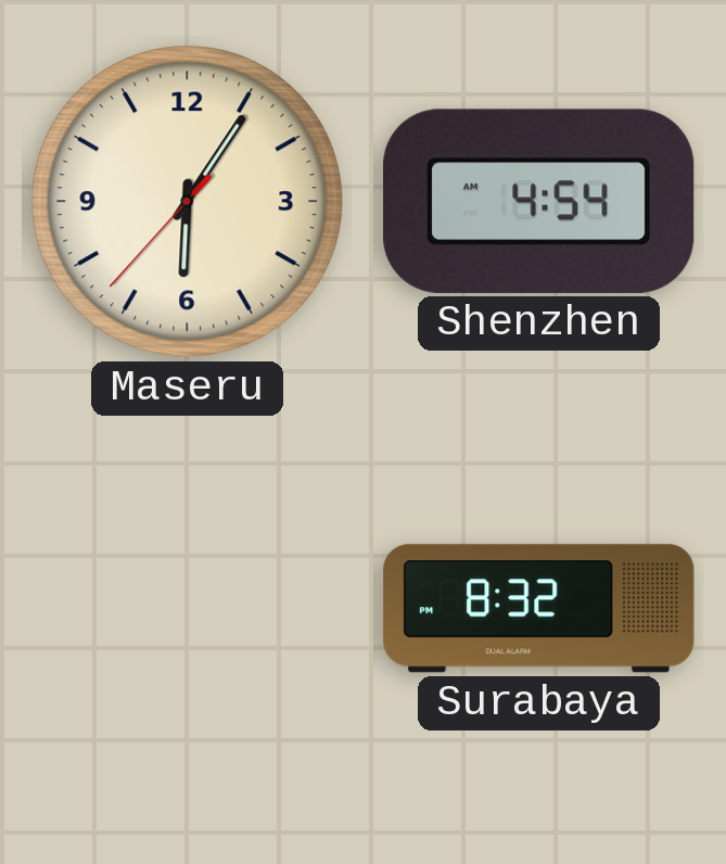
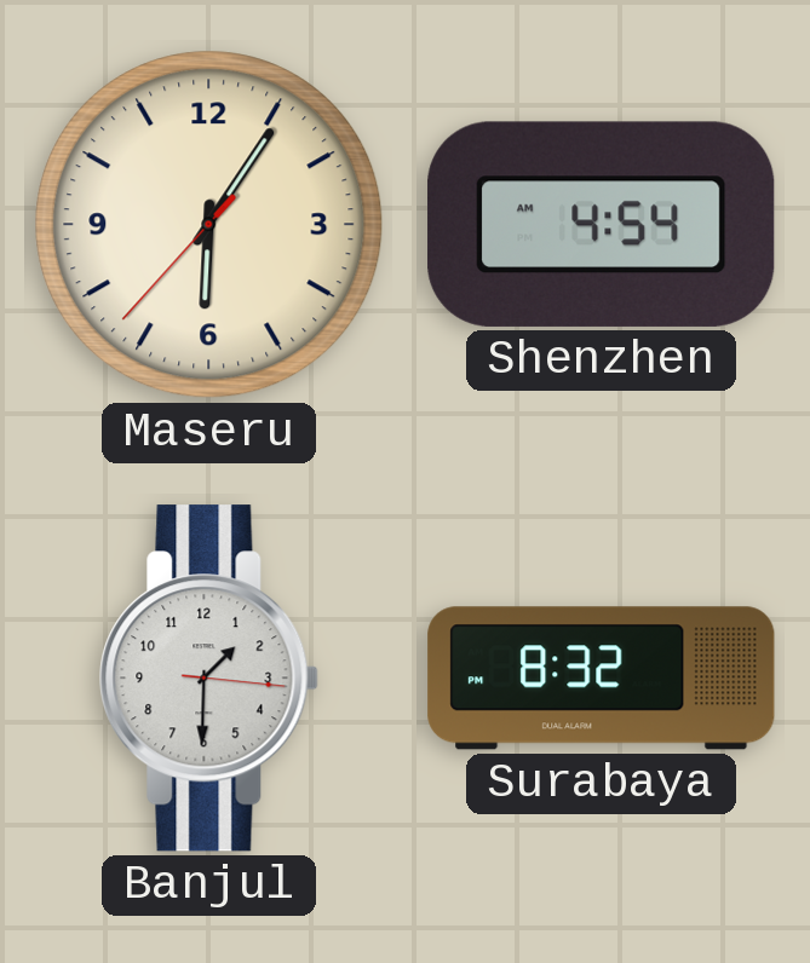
Banjul: none -> 1:30 (208, 679)
